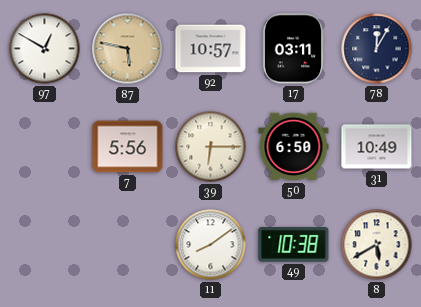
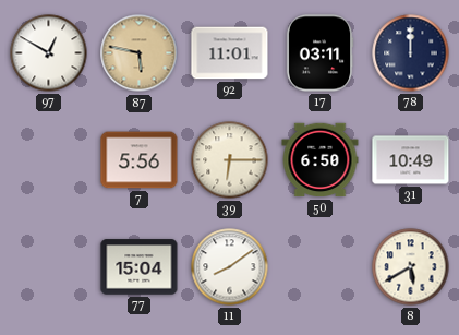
92: 10:57 -> 11:01 (230, 53)
78: 12:05 -> 12:00 (411, 53)
77: none -> 15:04 (140, 267)
49: 10:38 -> none (294, 245)
